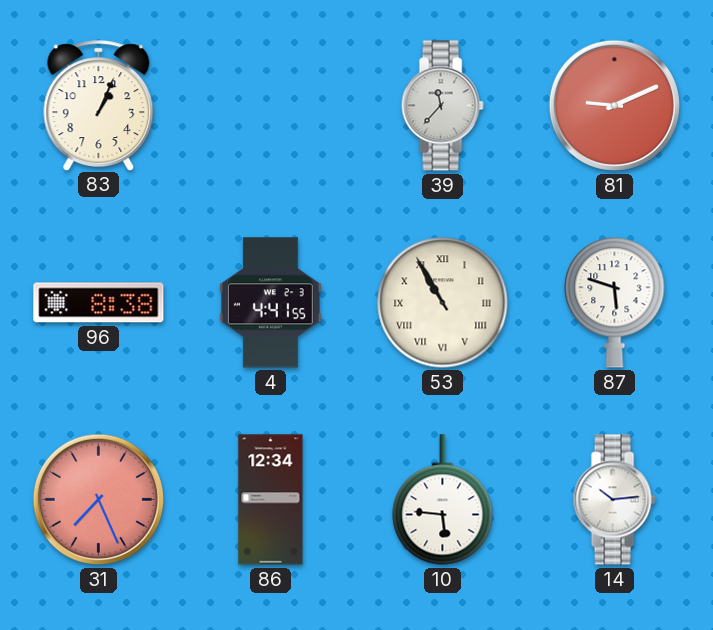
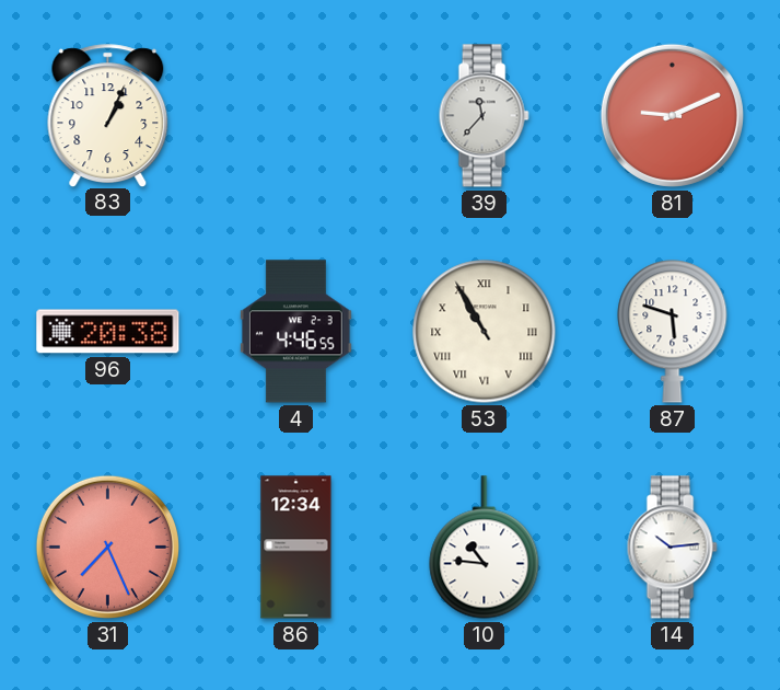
96: 8:38 -> 20:38 (108, 332)
4: 4:41 -> 4:46 (295, 332)
10: 5:46 -> 10:46 (485, 548)
